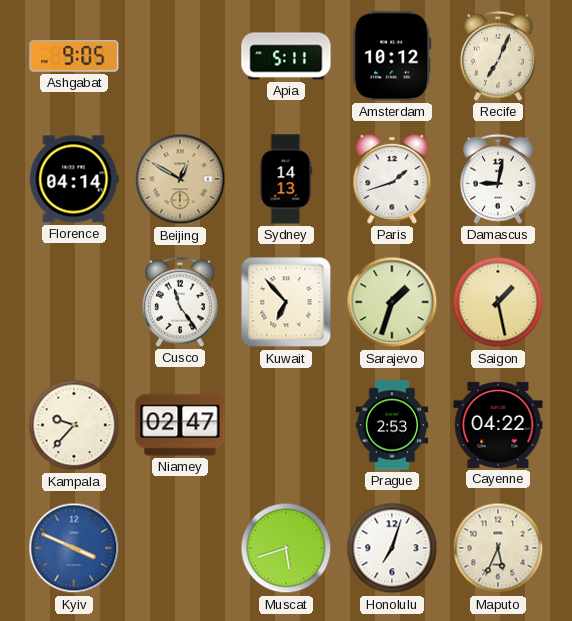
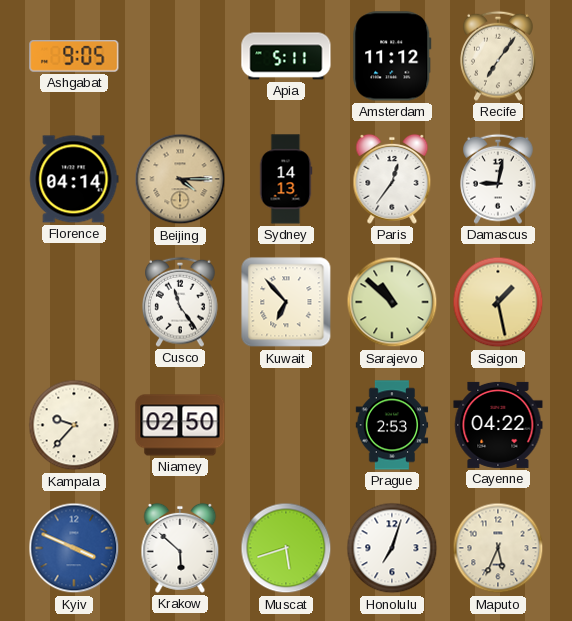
Amsterdam: 10:12 -> 11:12 (392, 56)
Recife: 7:04 -> 7:06 (498, 56)
Beijing: 12:50 -> 4:15 (180, 179)
Paris: 1:42 -> 12:36 (392, 179)
Sarajevo: 1:33 -> 10:52 (392, 302)
Niamey: 02:47 -> 02:50 (180, 425)
Krakow: none -> 5:52 (180, 548)
